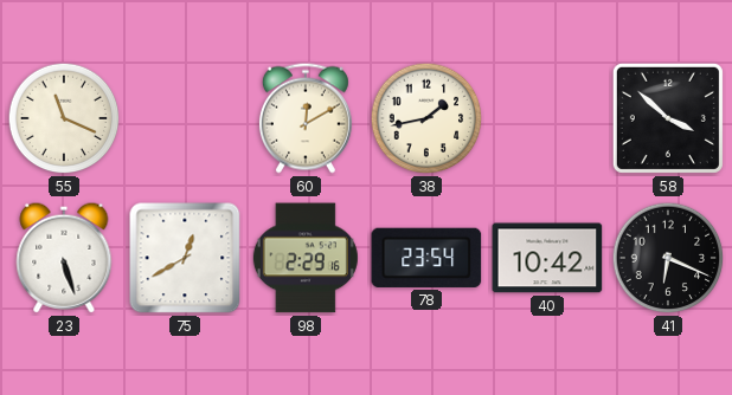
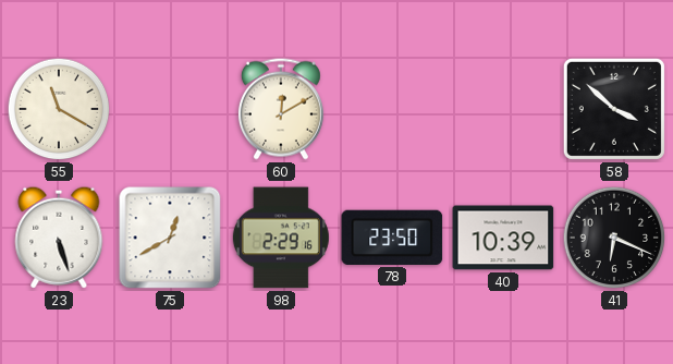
55: 11:19 -> 11:20 (59, 109)
38: 1:43 -> none (426, 118)
78: 23:54 -> 23:50 (392, 238)
40: 10:42 -> 10:39 (503, 238)
